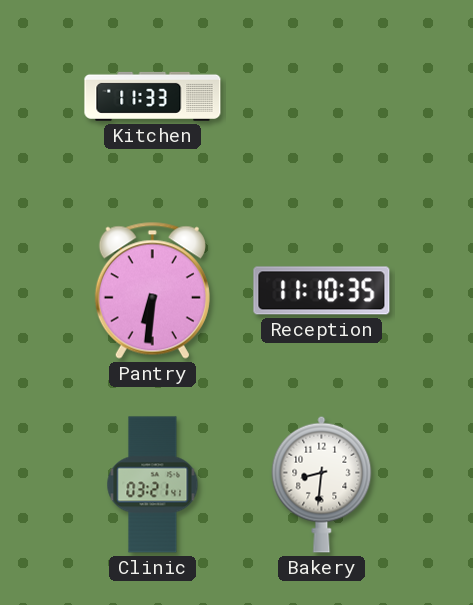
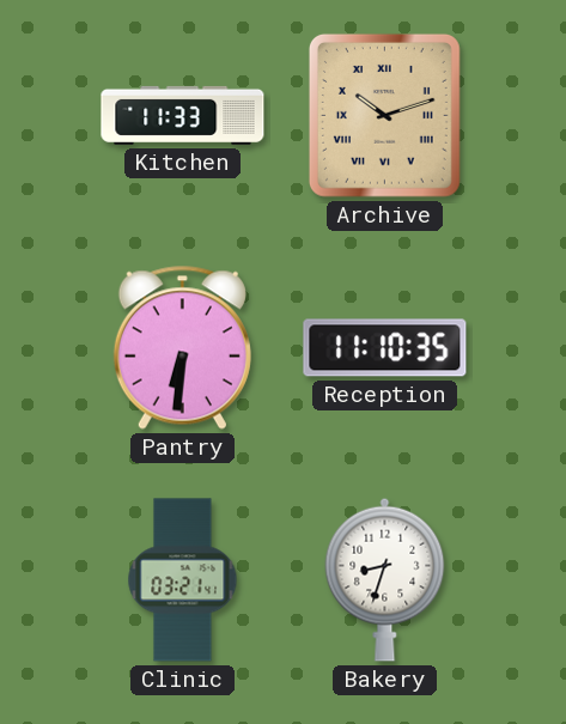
Archive: none -> 10:12 (384, 115)
Bakery: 8:31 -> 8:33 (385, 579)
